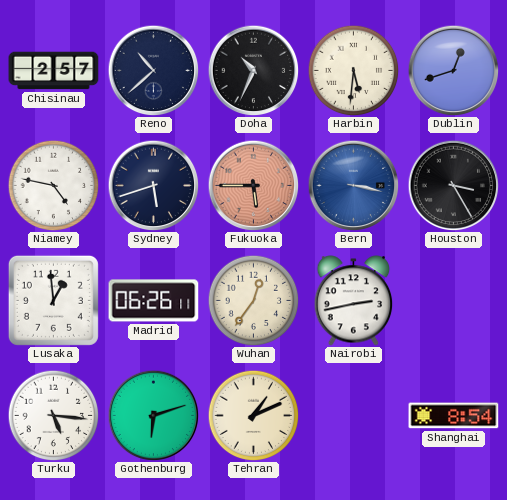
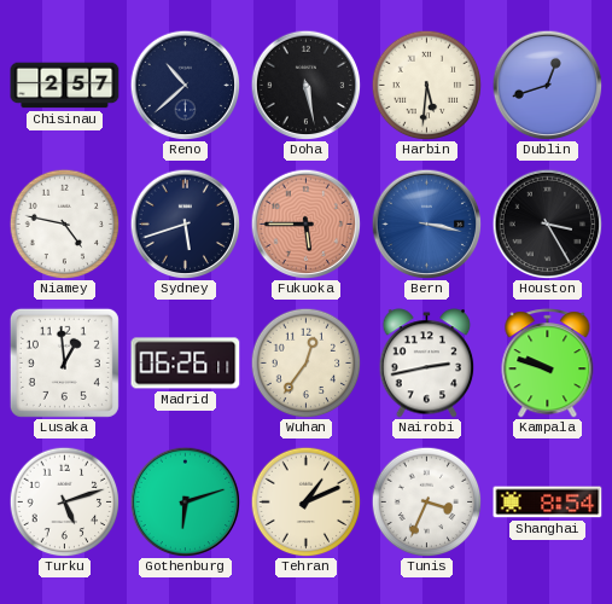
Doha: 10:34 -> 5:28 (305, 85)
Kampala: none -> 9:48 (548, 364)
Turku: 5:16 -> 5:12 (64, 501)
Tunis: none -> 3:34 (426, 501)
